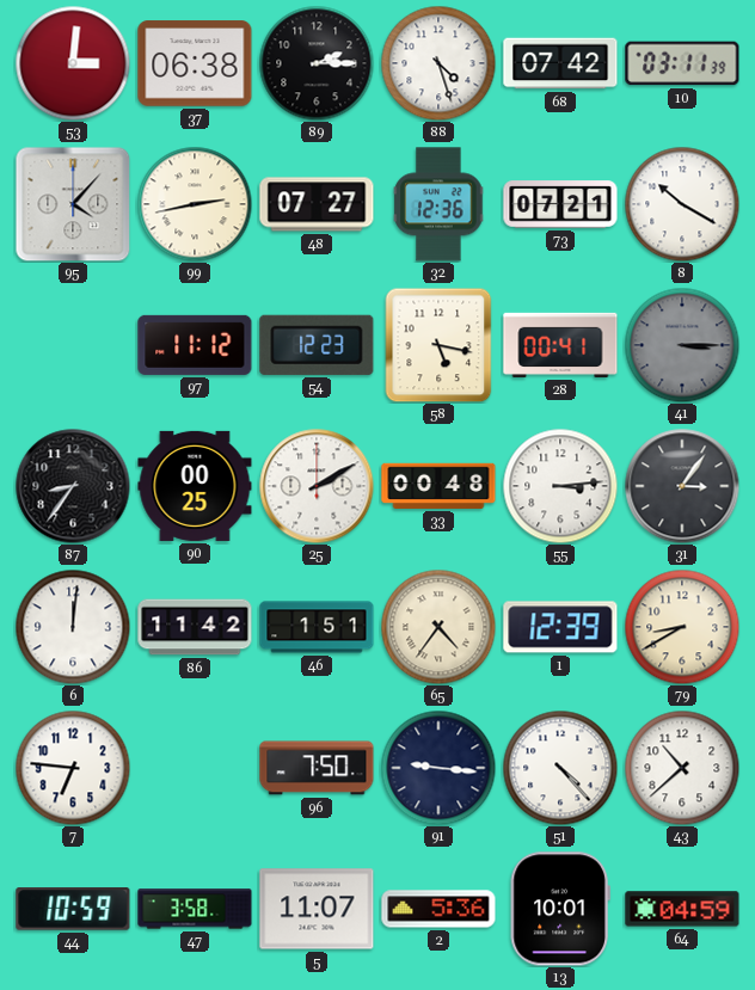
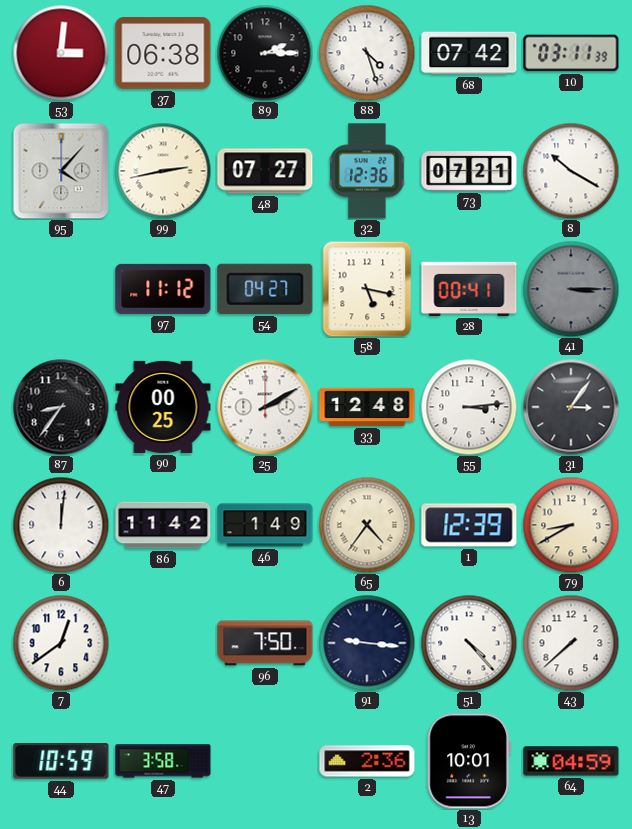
54: 12:23 -> 04:27 (265, 289)
33: 00:48 -> 12:48 (367, 407)
46: 1:51 -> 1:49 (265, 525)
7: 6:46 -> 12:39 (61, 643)
43: 10:38 -> 7:38 (571, 643)
5: 11:07 -> none (317, 909)
2: 5:36 -> 2:36 (367, 761)
